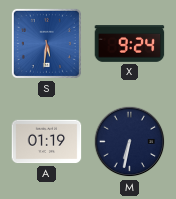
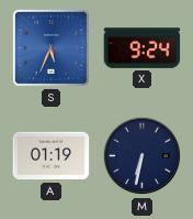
S: 5:31 -> 5:34 (50, 47)
